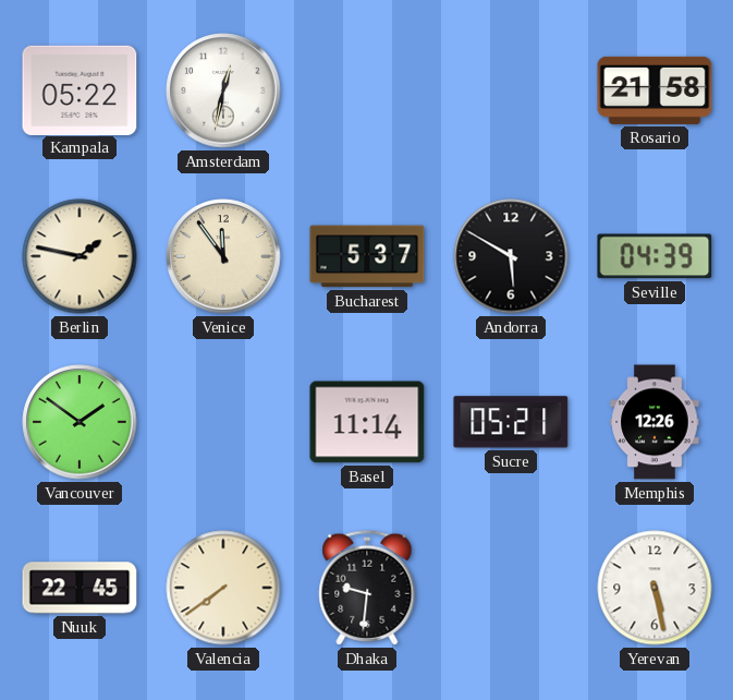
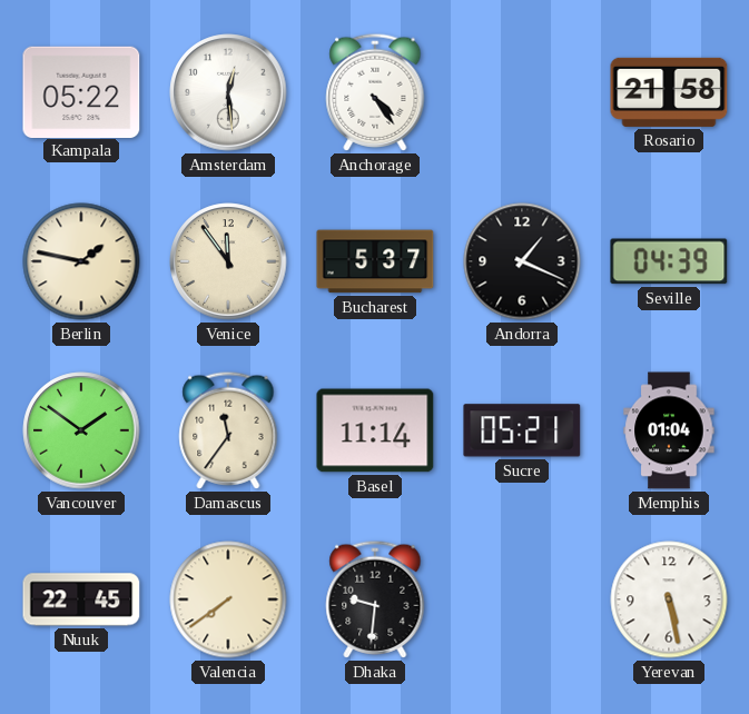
Amsterdam: 12:32 -> 12:29 (228, 92)
Anchorage: none -> 4:24 (375, 92)
Andorra: 5:50 -> 1:19 (522, 261)
Damascus: none -> 11:36 (228, 430)
Memphis: 12:26 -> 01:04 (669, 430)
